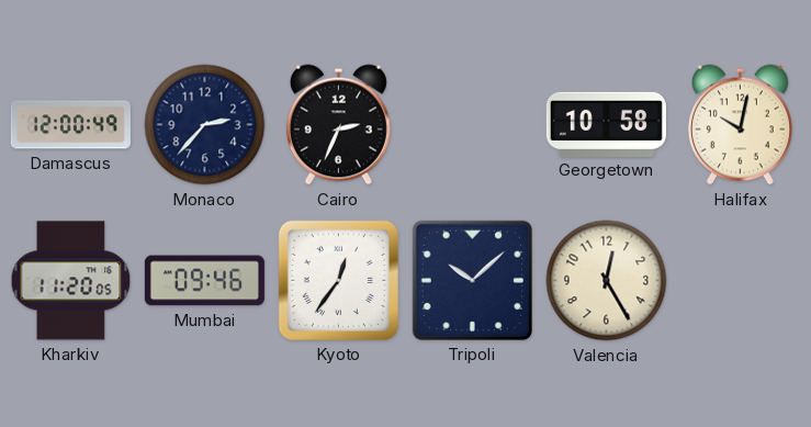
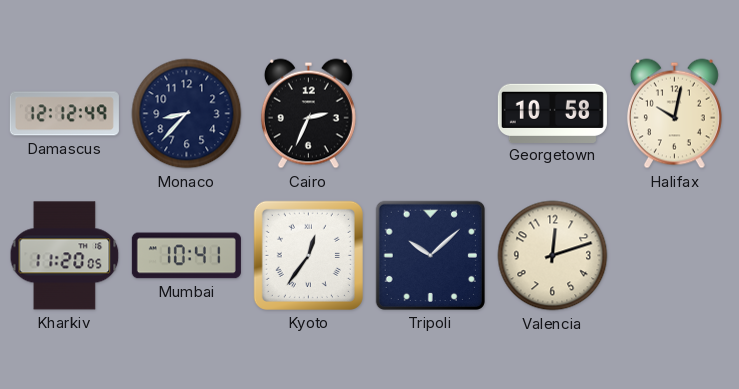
Damascus: 12:00 -> 12:12 (64, 114)
Monaco: 2:37 -> 8:37 (187, 114)
Mumbai: 09:46 -> 10:41 (186, 256)
Valencia: 12:25 -> 12:12 (553, 256)
